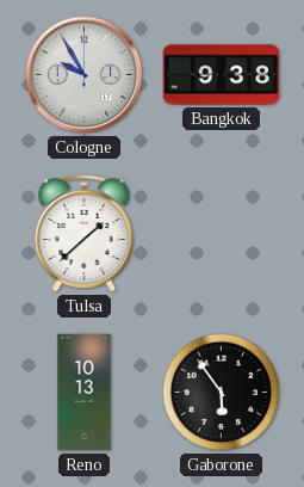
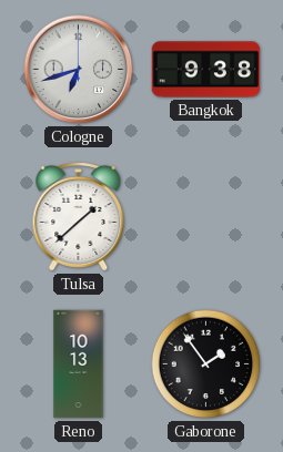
Cologne: 9:55 -> 6:42 (79, 70)
Gaborone: 5:54 -> 1:54 (206, 364)
